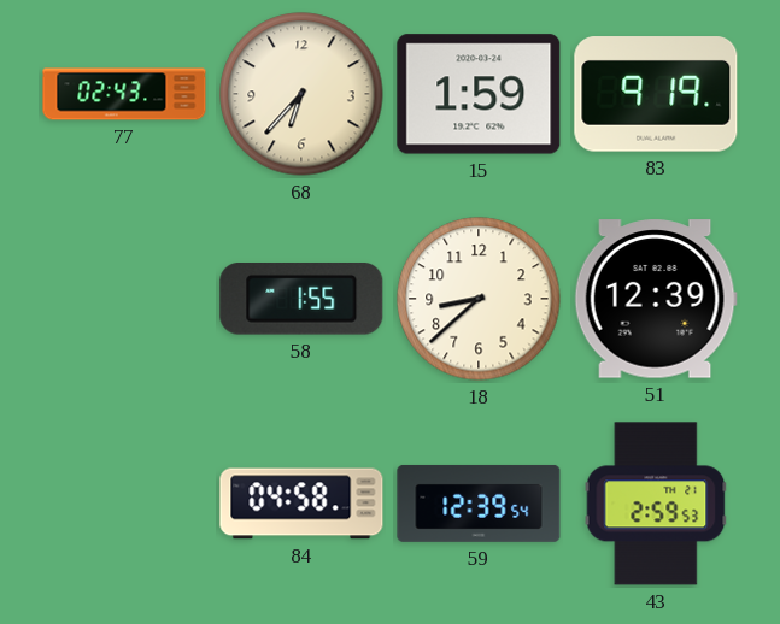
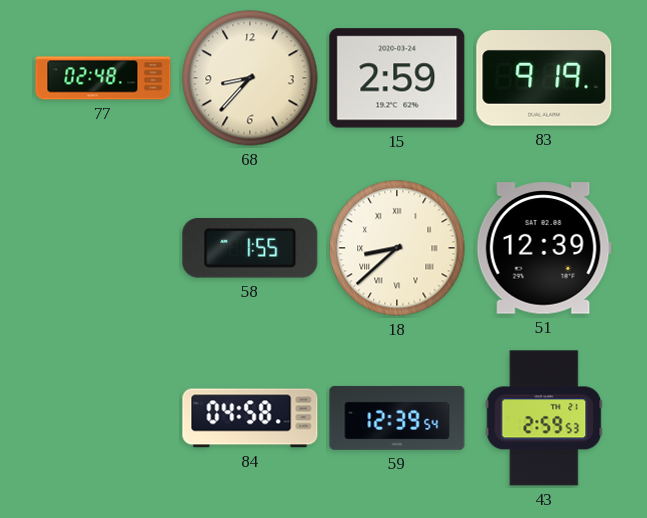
77: 02:43 -> 02:48 (103, 78)
68: 6:37 -> 8:37 (250, 78)
15: 1:59 -> 2:59 (397, 78)
18 numerals: Arabic -> Roman (397, 248)
